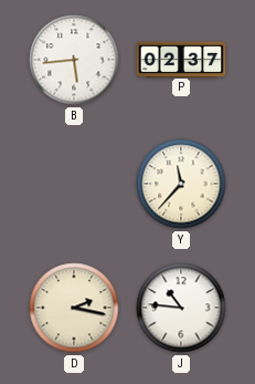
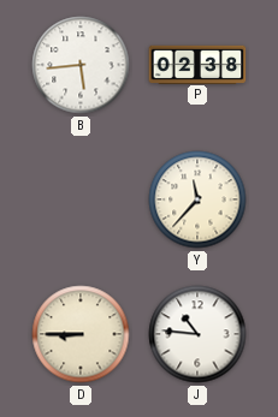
P: 02:37 -> 02:38 (197, 64)
D: 2:17 -> 8:45 (81, 334)
